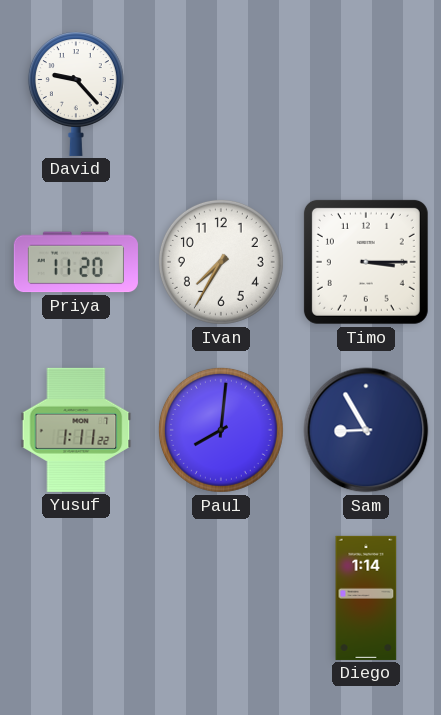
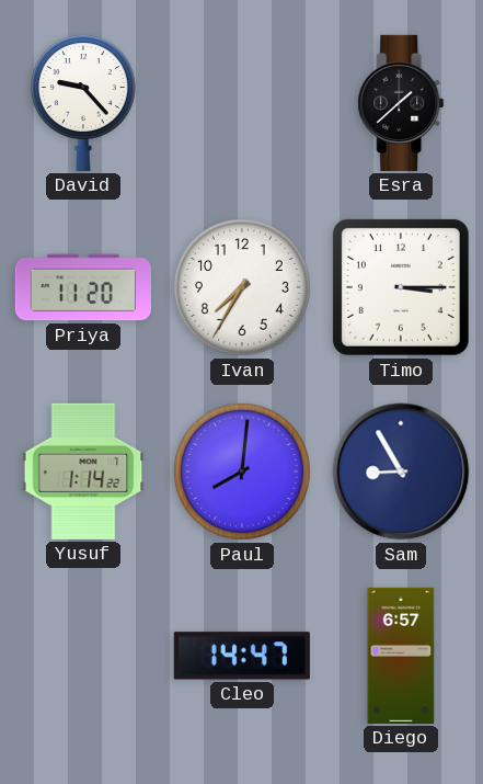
Esra: none -> 1:38 (401, 103)
Yusuf: 1:11 -> 1:14 (83, 471)
Cleo: none -> 14:47 (242, 656)
Diego: 1:14 -> 6:57 (401, 656)
